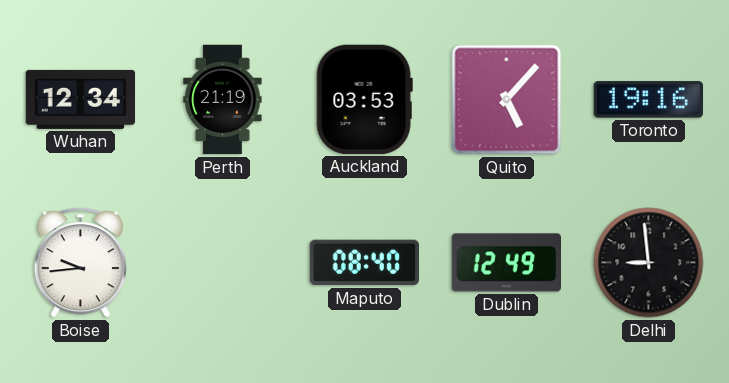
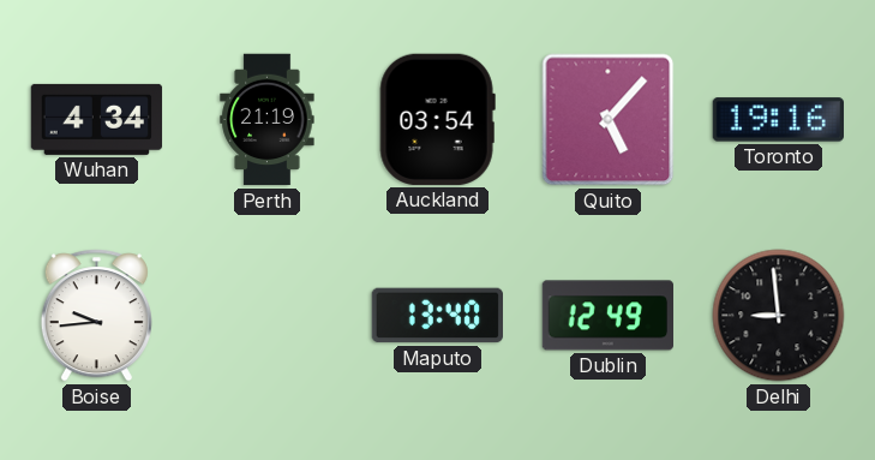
Wuhan: 12:34 -> 4:34 (97, 119)
Auckland: 03:53 -> 03:54 (437, 119)
Maputo: 08:40 -> 13:40 (437, 316)
